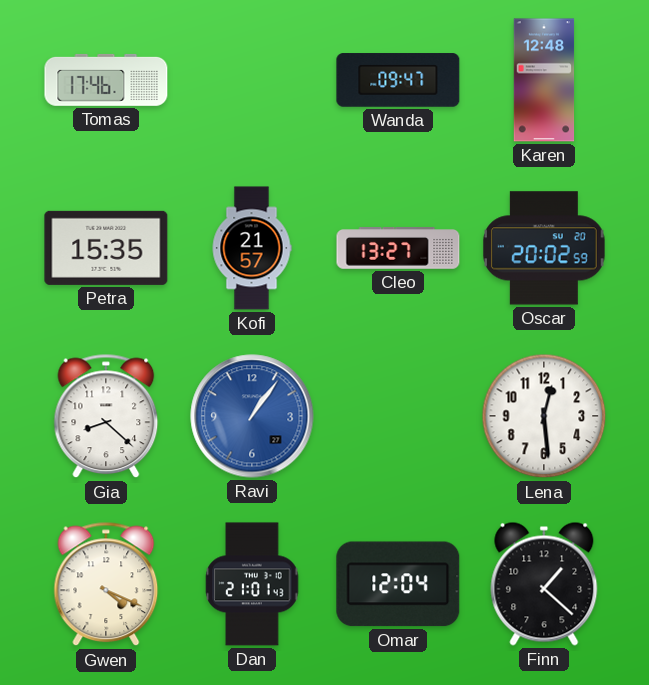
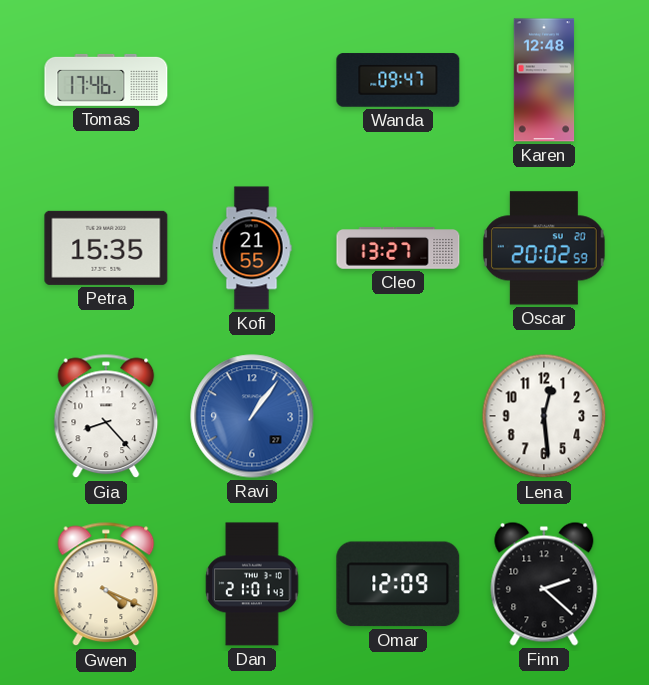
Kofi: 21:57 -> 21:55 (252, 248)
Gia: 8:22 -> 8:23 (106, 416)
Omar: 12:04 -> 12:09 (398, 584)
Finn: 1:22 -> 2:22 (544, 584)
